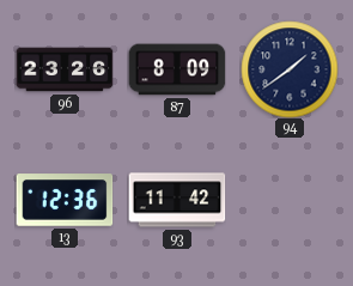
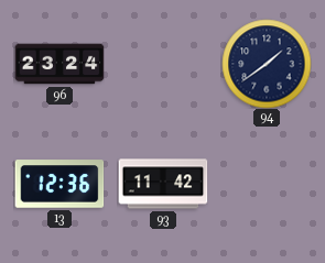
96: 23:26 -> 23:24 (59, 64)
87: 8:09 -> none (177, 69)
